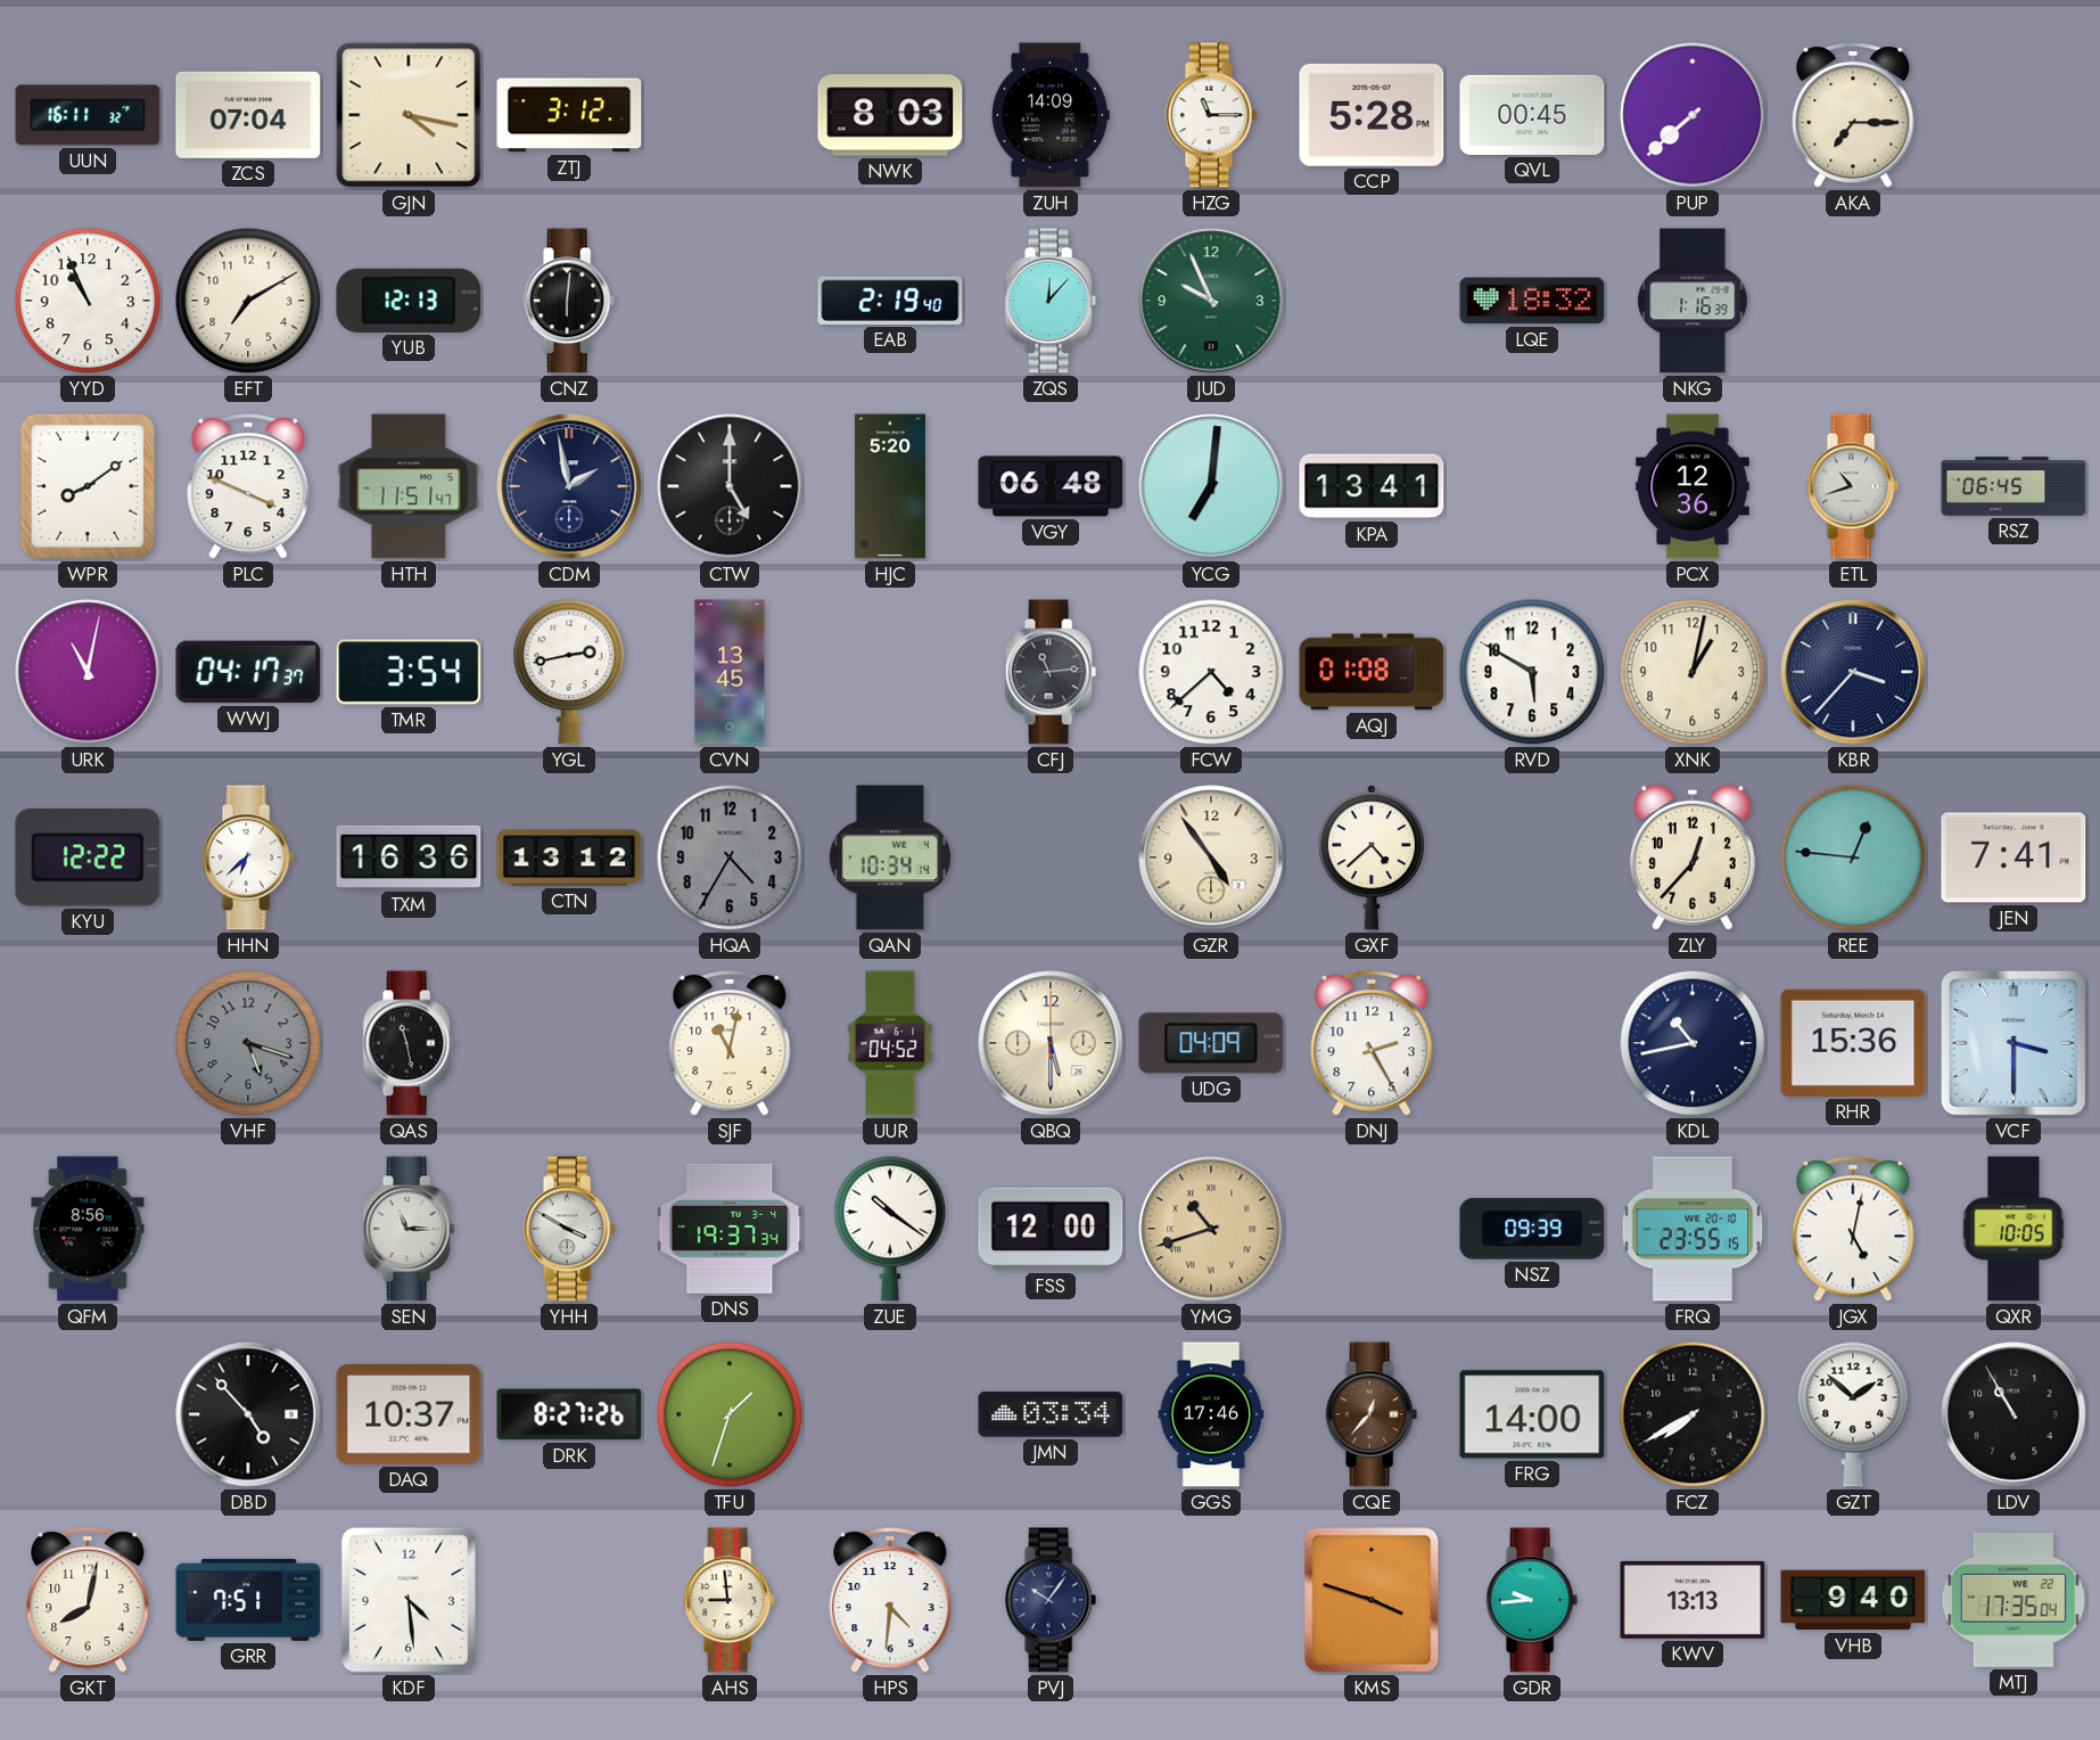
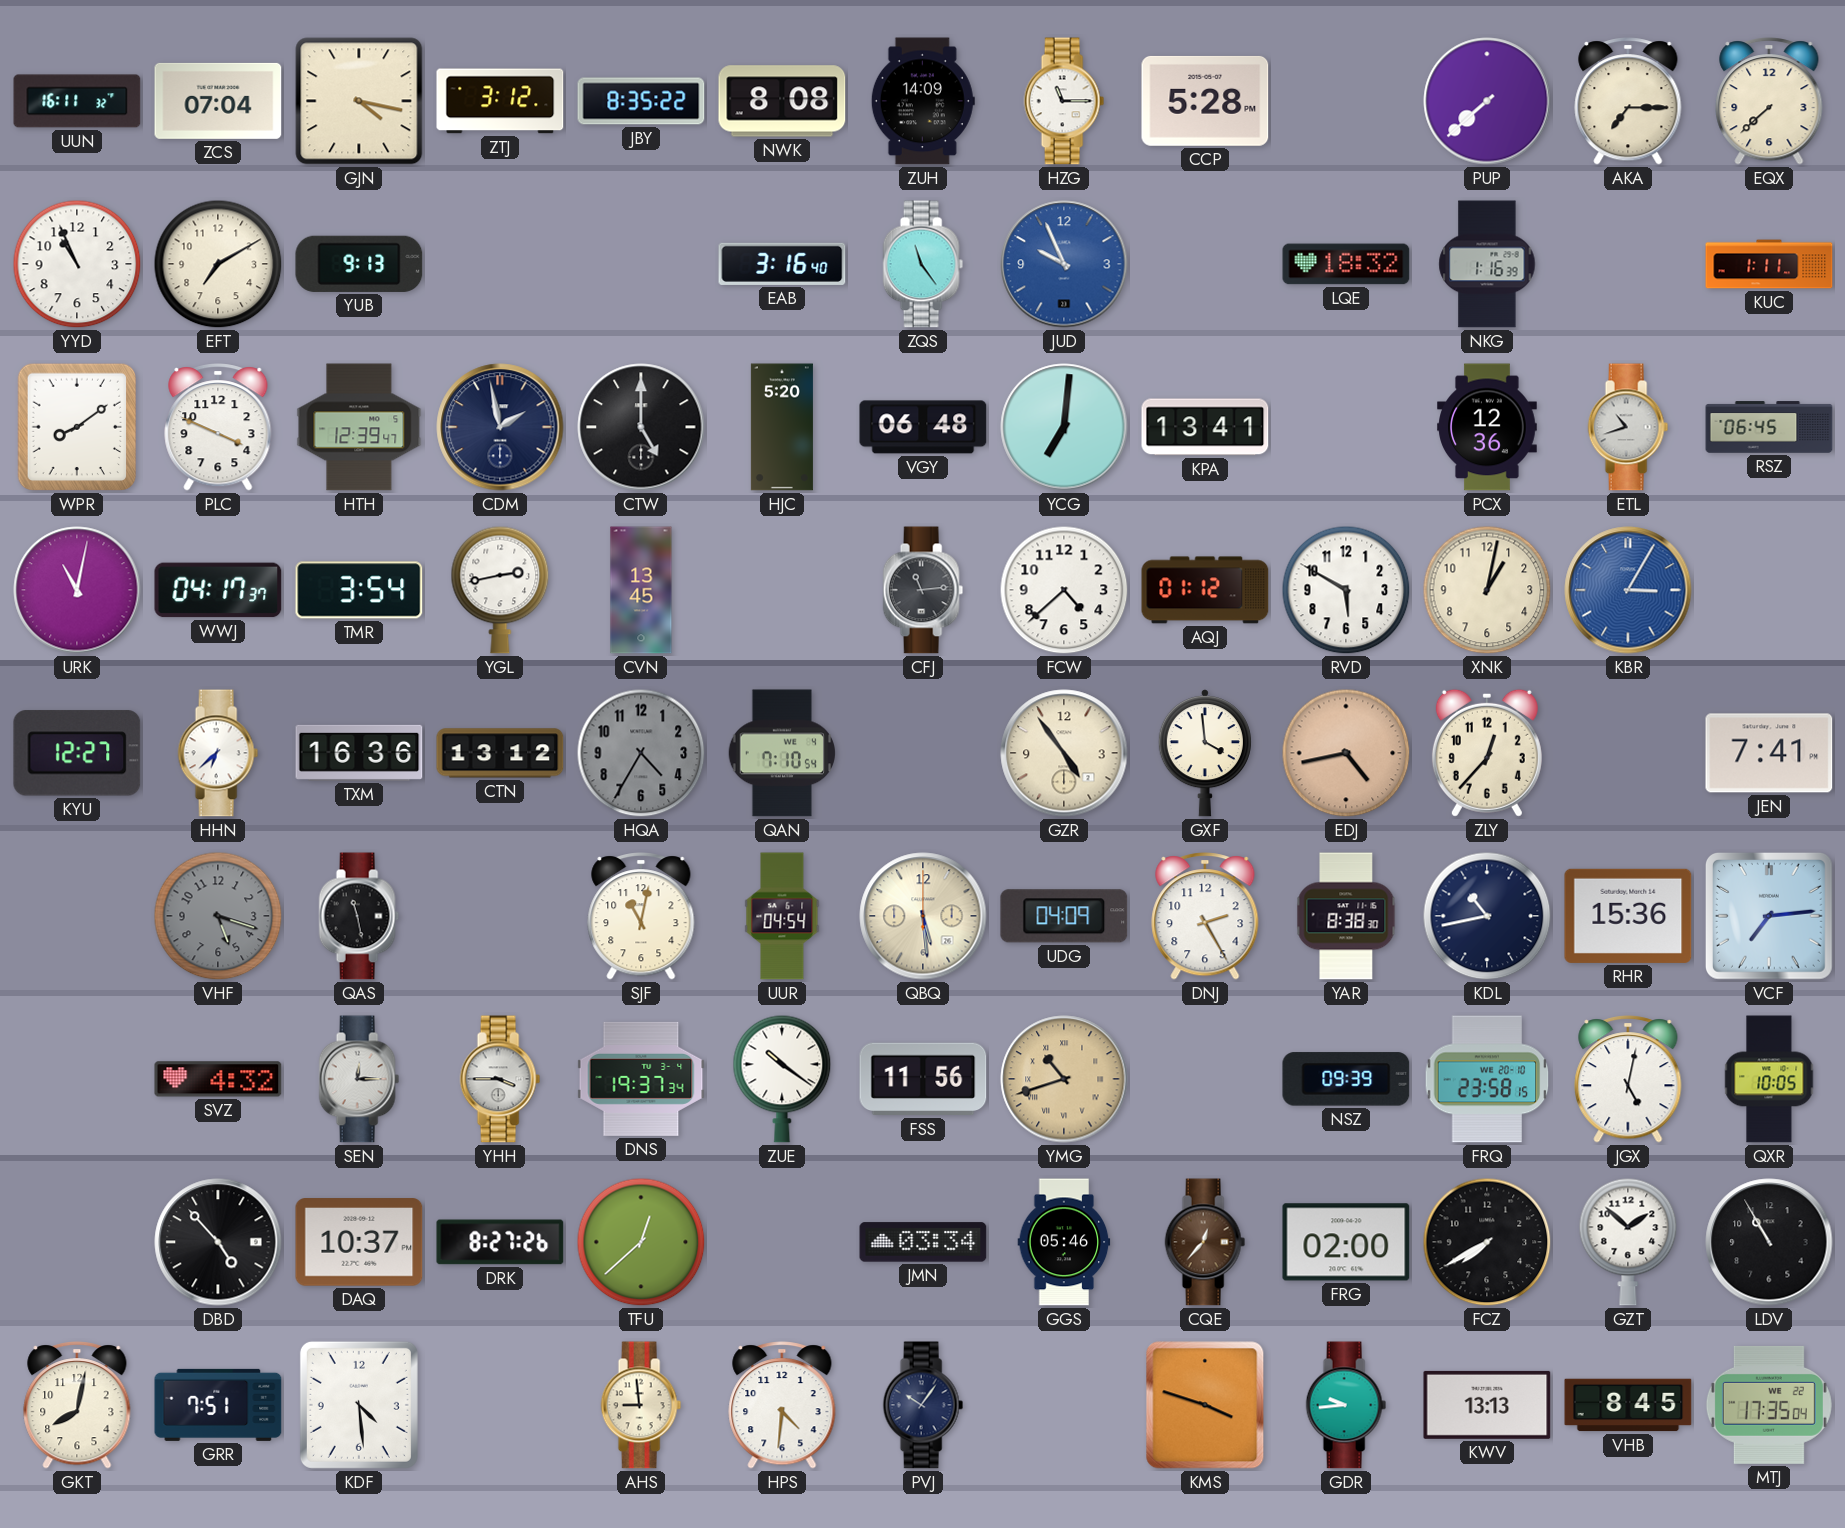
JBY: none -> 8:35 (641, 101)
NWK: 8:03 -> 8:08 (782, 101)
QVL: 00:45 -> none (1532, 115)
EQX: none -> 7:38 (1769, 101)
YUB: 12:13 -> 9:13 (359, 264)
CNZ: 6:01 -> none (569, 301)
EAB: 2:19 -> 3:16 (782, 264)
ZQS: 12:07 -> 11:24 (923, 264)
JUD dial: green -> blue (1064, 264)
KUC: none -> 1:11 (1769, 264)
HTH: 11:51 -> 12:39 (359, 427)
AQJ: 01:08 -> 01:12 (1205, 590)
KBR: 3:37 -> 3:05 (1628, 590)
KBR dial: navy -> blue (1628, 590)
KYU: 12:22 -> 12:27 (77, 753)
QAN: 10:34 -> 7:10 (781, 753)
GXF: 4:38 -> 3:59 (1205, 754)
EDJ: none -> 4:43 (1346, 753)
REE: 12:46 -> none (1853, 857)
UUR: 04:52 -> 04:54 (782, 916)
QBQ: 5:30 -> 5:29 (923, 916)
YAR: none -> 8:38 (1346, 916)
VCF: 3:30 -> 7:14 (1769, 916)
QFM: 8:56 -> none (88, 1229)
SVZ: none -> 4:32 (218, 1079)
SEN: 11:15 -> 12:15 (359, 1079)
YHH: 3:50 -> 3:45 (500, 1079)
FSS: 12:00 -> 11:56 (923, 1079)
FRQ: 23:55 -> 23:58 (1487, 1079)
TFU: 1:33 -> 12:38 (641, 1242)
GGS: 17:46 -> 05:46 (1064, 1242)
FRG: 14:00 -> 02:00 (1346, 1242)
VHB: 9:40 -> 8:45 (1628, 1405)
